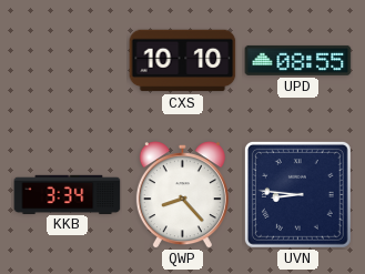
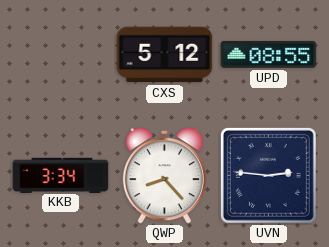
CXS: 10:10 -> 5:12 (165, 55)
UVN: 8:46 -> 2:46 (268, 175)
